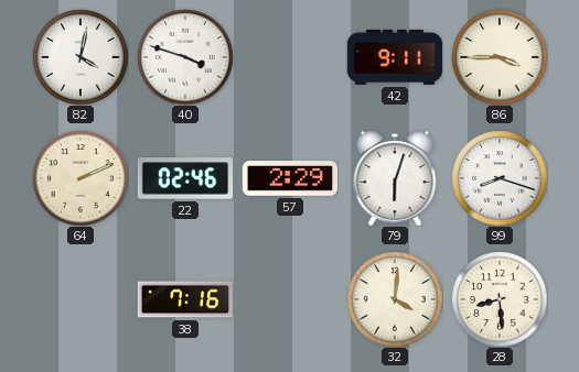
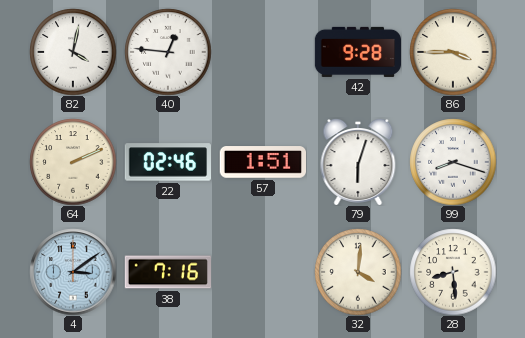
40: 3:48 -> 12:46 (168, 52)
42: 9:11 -> 9:28 (357, 52)
57: 2:29 -> 1:51 (262, 162)
4: none -> 3:09 (73, 272)
